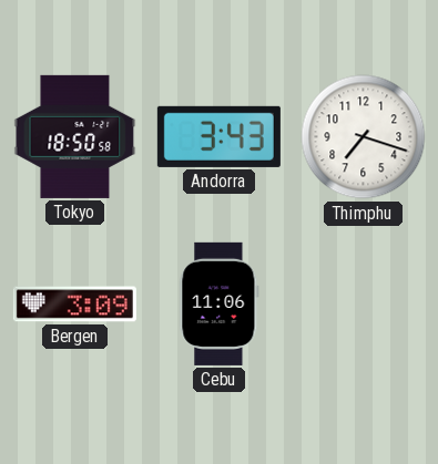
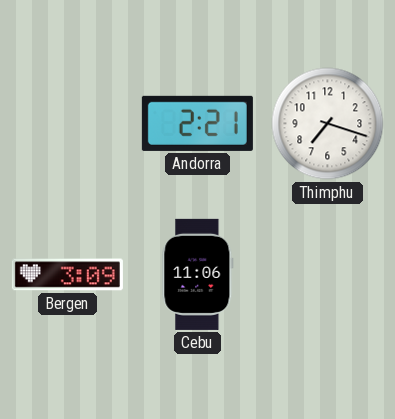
Tokyo: 18:50 -> none (75, 136)
Andorra: 3:43 -> 2:21 (197, 123)
